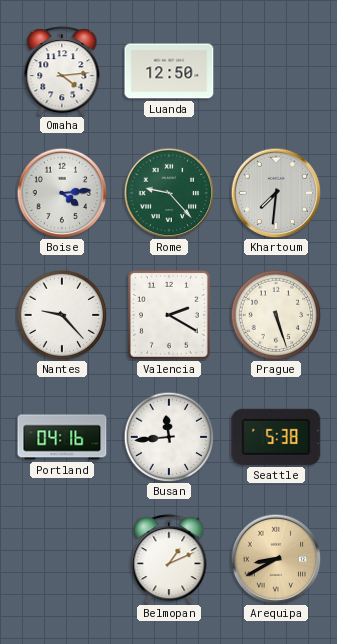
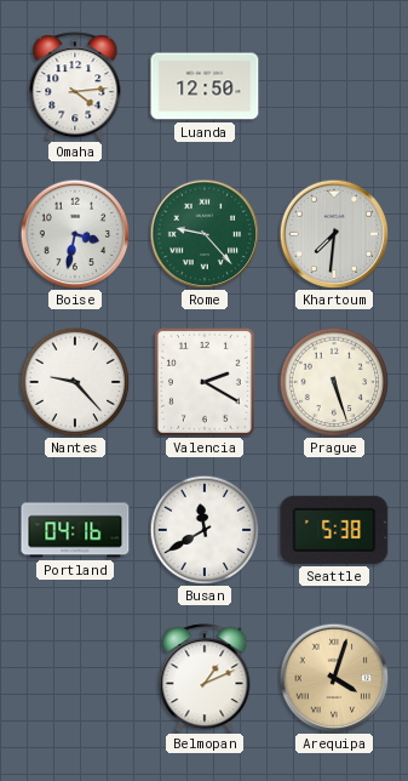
Boise: 4:14 -> 3:32 (75, 234)
Busan: 11:44 -> 11:40 (205, 530)
Arequipa: 8:40 -> 4:03 (334, 678)
